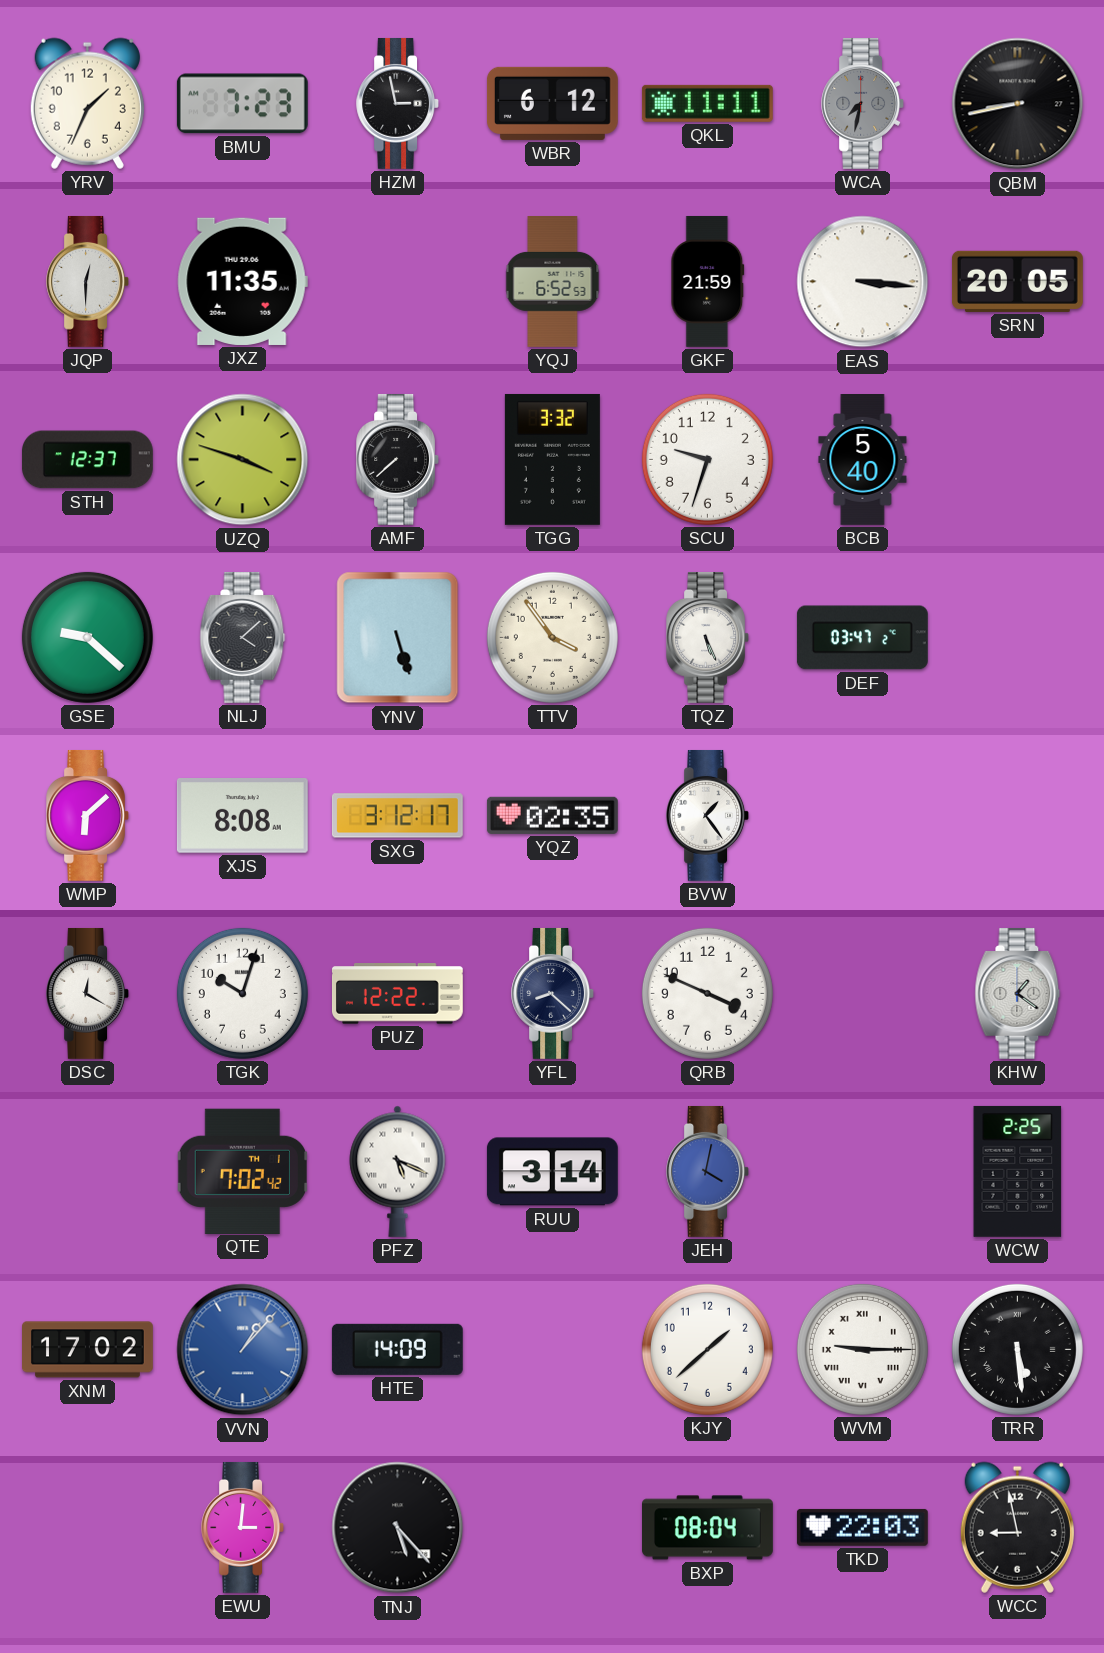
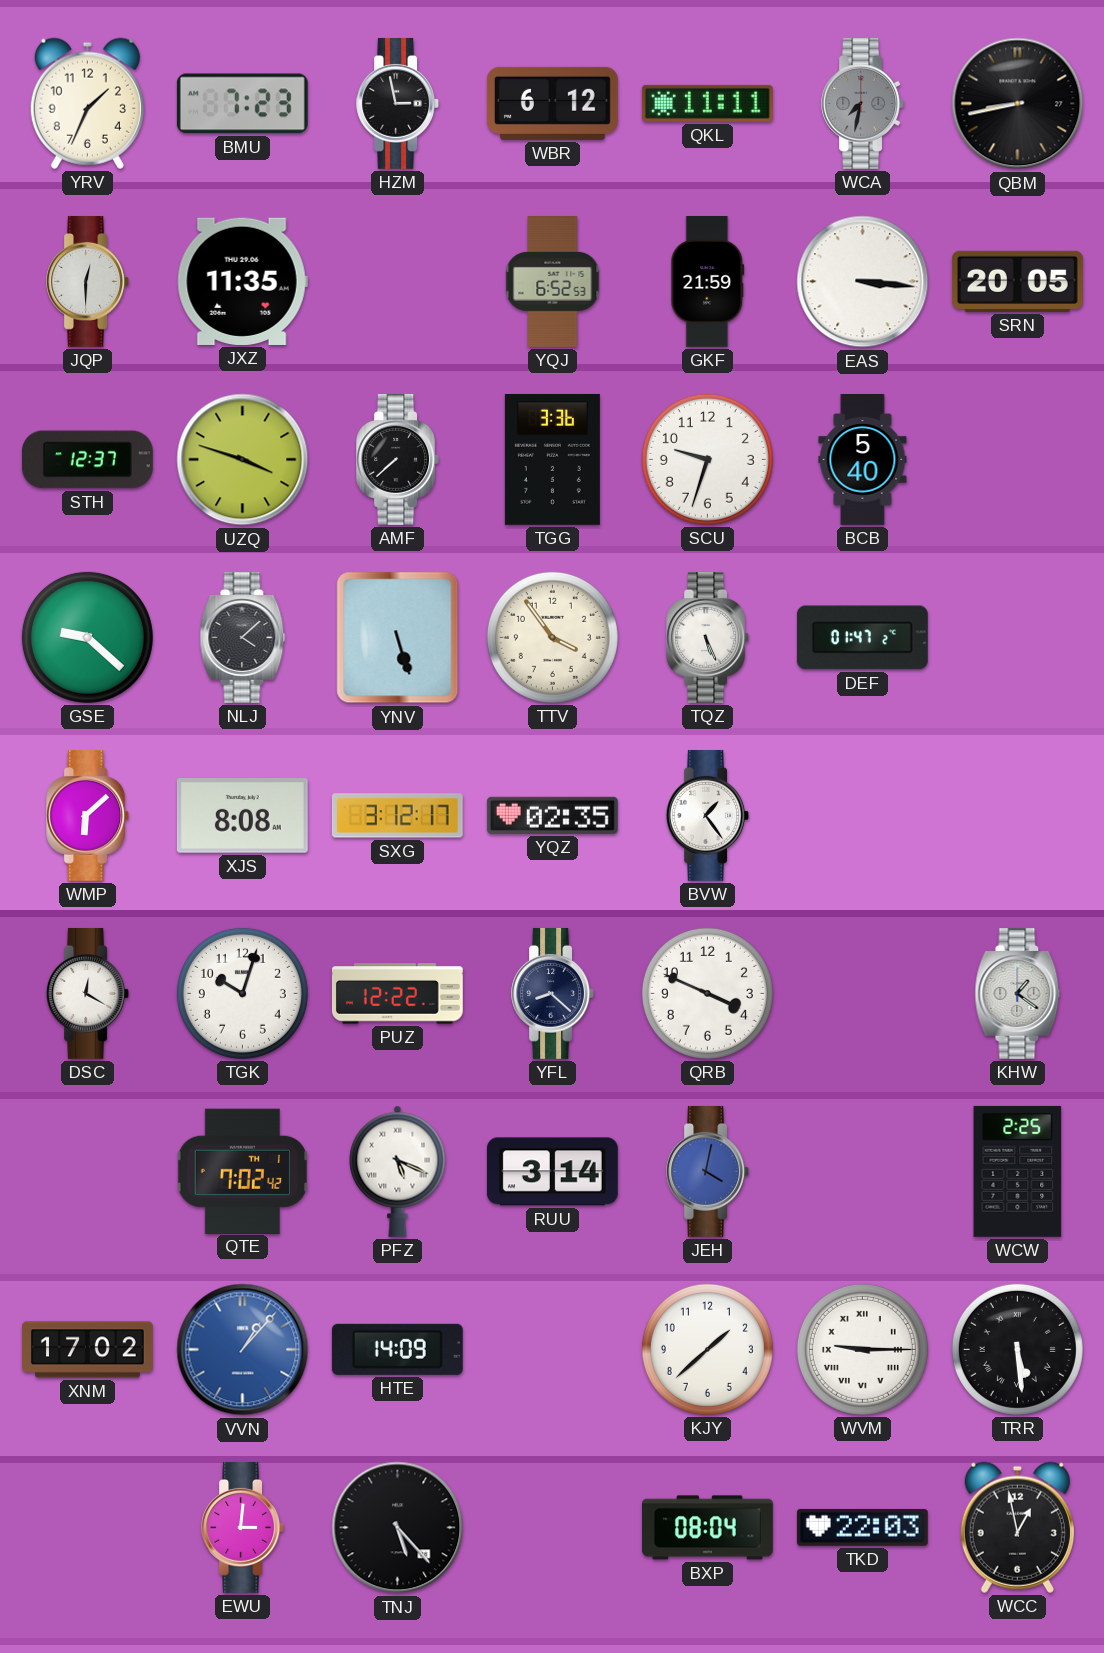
TGG: 3:32 -> 3:36 (552, 459)
DEF: 03:47 -> 01:47 (862, 638)
WCC: 8:58 -> 12:58 (1017, 1527)
